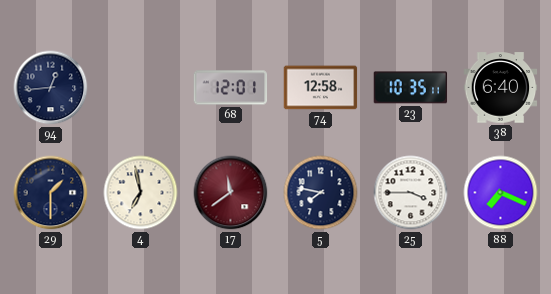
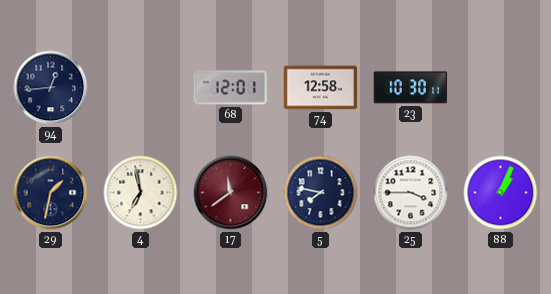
23: 10:35 -> 10:30 (411, 88)
38: 6:40 -> none (501, 88)
29: 1:30 -> 1:32 (51, 193)
88: 7:19 -> 1:04 (501, 193)
